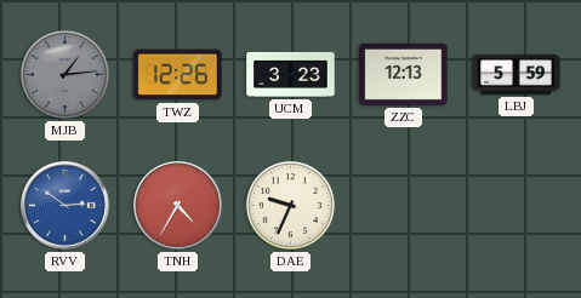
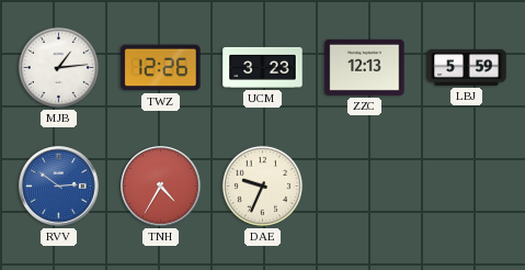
MJB dial: grey -> white (58, 67)
